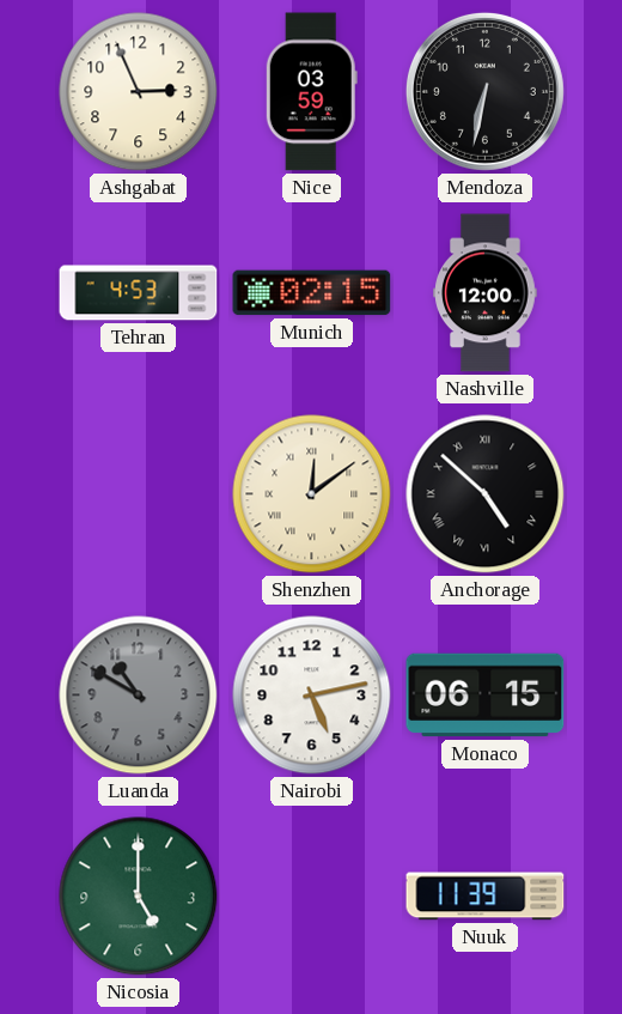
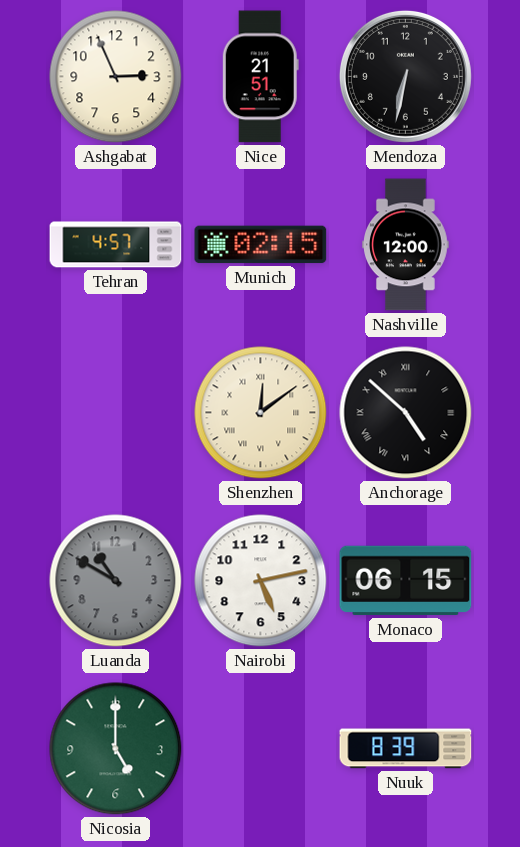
Nice: 03:59 -> 21:51 (260, 77)
Tehran: 4:53 -> 4:57 (116, 245)
Nuuk: 11:39 -> 8:39 (406, 749)
